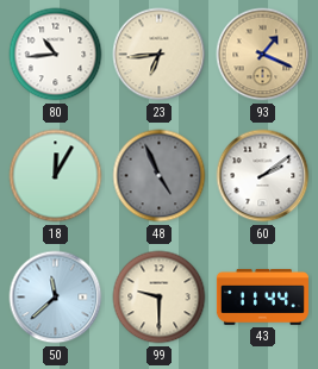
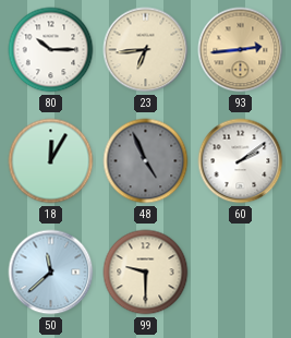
80: 10:44 -> 10:15 (51, 50)
93: 1:19 -> 2:44 (241, 50)
43: 11:44 -> none (262, 296)
